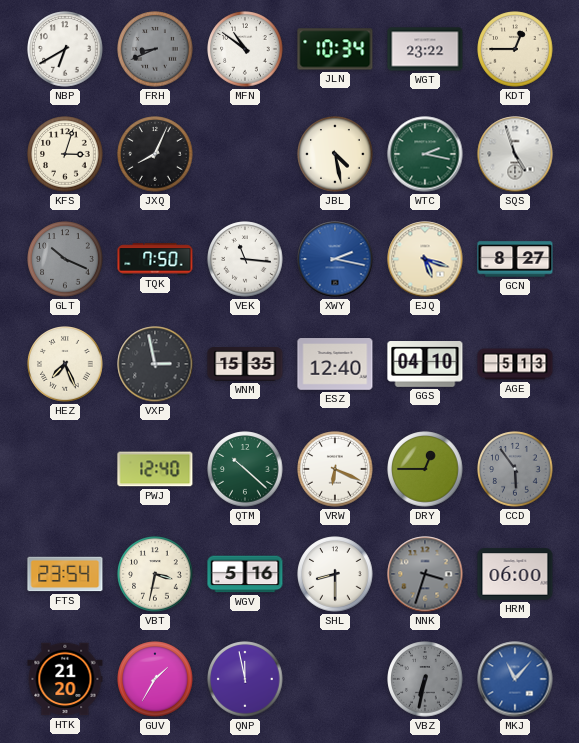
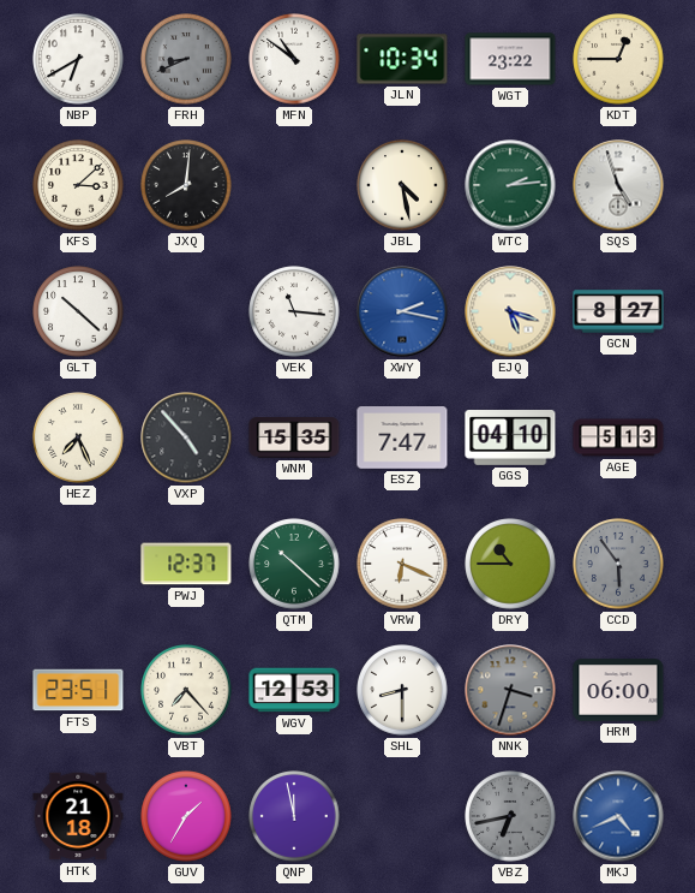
KFS: 3:03 -> 3:08 (78, 185)
JXQ: 8:04 -> 8:01 (186, 185)
WTC: 2:17 -> 2:14 (510, 185)
GLT: 10:19 -> 10:22 (78, 311)
GLT dial: grey -> white (78, 311)
TQK: 7:50 -> none (155, 259)
VXP: 2:58 -> 4:53 (186, 437)
ESZ: 12:40 -> 7:47 (402, 437)
PWJ: 12:40 -> 12:37 (186, 564)
DRY: 12:45 -> 10:45 (510, 564)
FTS: 23:54 -> 23:51 (78, 690)
VBT: 3:32 -> 7:23 (186, 690)
WGV: 5:16 -> 12:53 (294, 690)
HTK: 21:20 -> 21:18 (78, 816)
VBZ: 6:32 -> 6:43 (510, 816)
MKJ: 11:07 -> 4:41 (618, 816)
